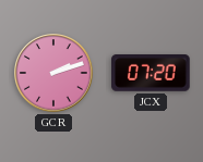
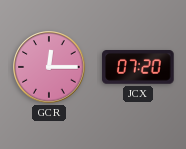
GCR: 2:12 -> 12:15 (49, 67)
